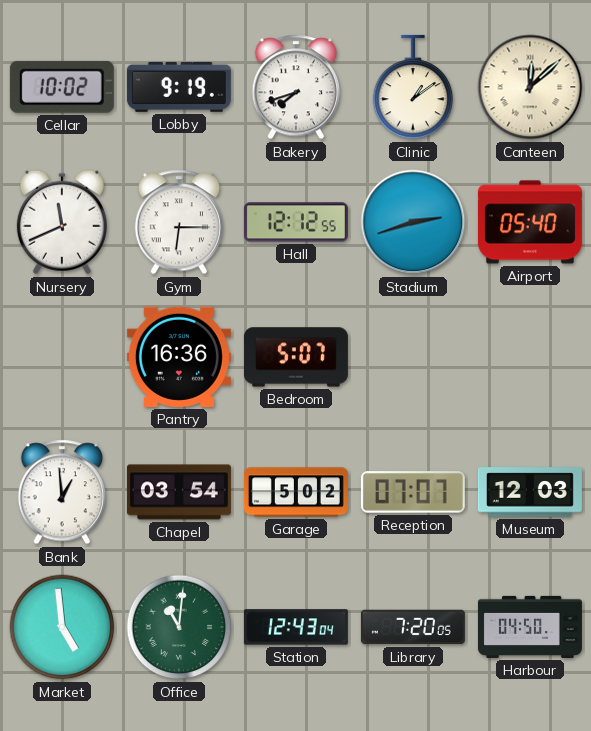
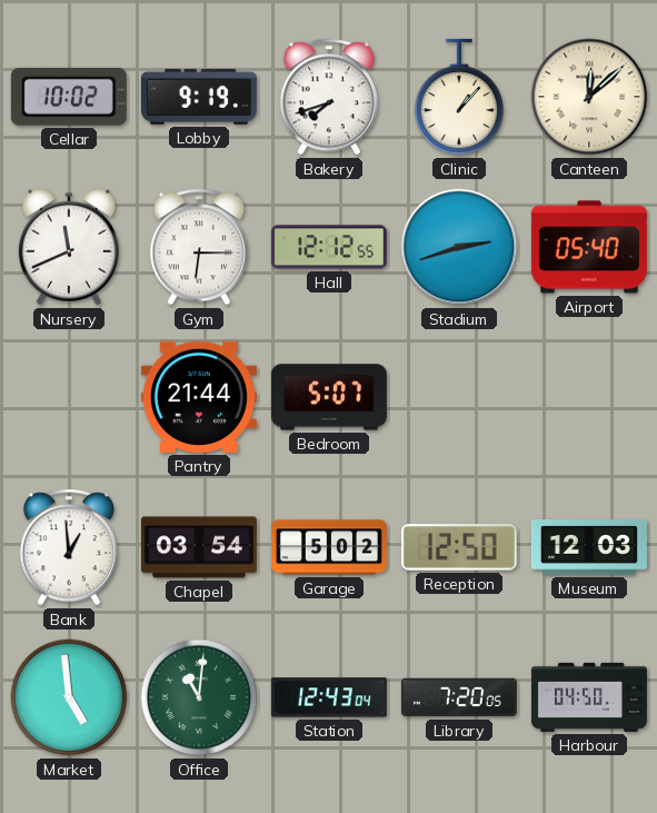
Clinic: 1:09 -> 1:07 (459, 97)
Pantry: 16:36 -> 21:44 (199, 397)
Reception: 07:07 -> 12:50 (459, 547)
